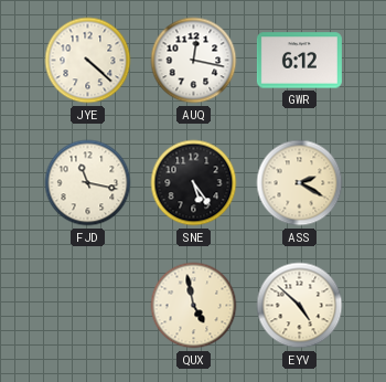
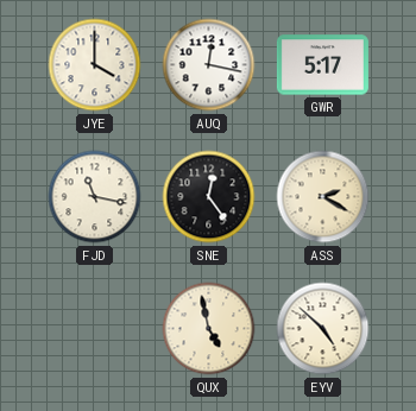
JYE: 4:22 -> 4:00 (95, 65)
GWR: 6:12 -> 5:17 (322, 65)
SNE: 5:24 -> 12:24 (209, 197)
